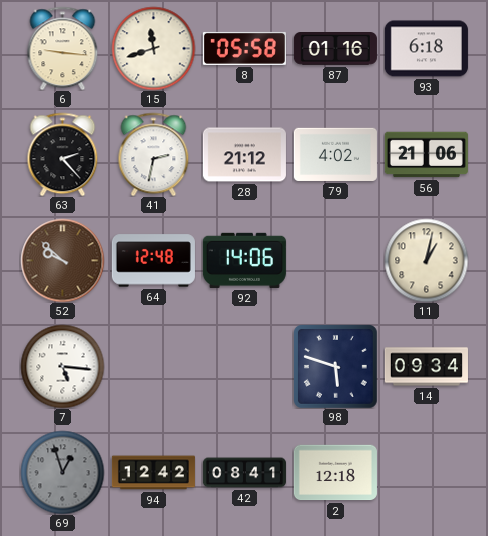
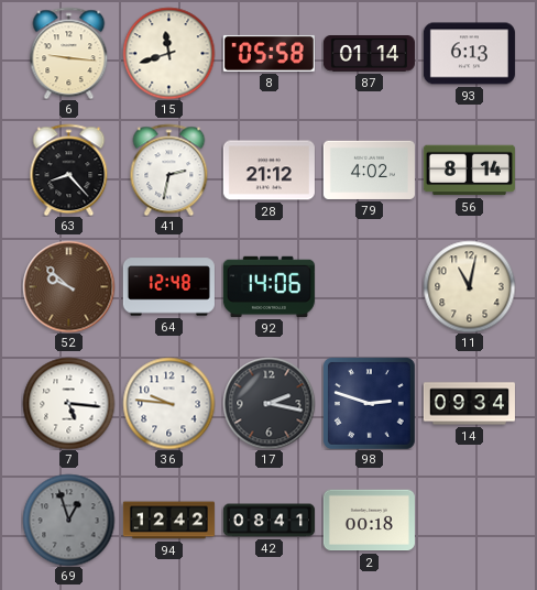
87: 01:16 -> 01:14 (369, 54)
93: 6:18 -> 6:13 (469, 54)
63: 2:23 -> 8:23 (69, 170)
56: 21:06 -> 8:14 (469, 171)
11: 1:02 -> 11:02 (469, 286)
36: none -> 9:46 (168, 403)
17: none -> 2:17 (268, 403)
98: 5:48 -> 2:48 (370, 404)
2: 12:18 -> 00:18 (369, 521)
